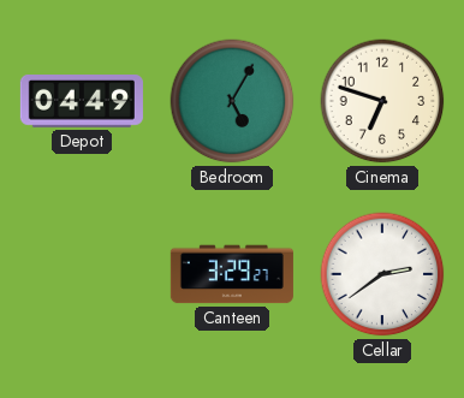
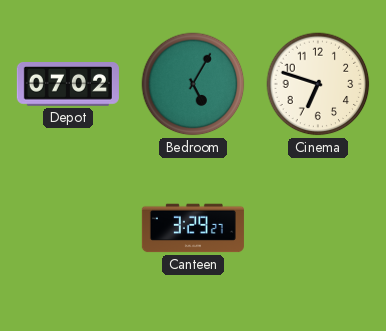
Depot: 04:49 -> 07:02 (68, 85)
Cellar: 2:39 -> none (382, 274)
